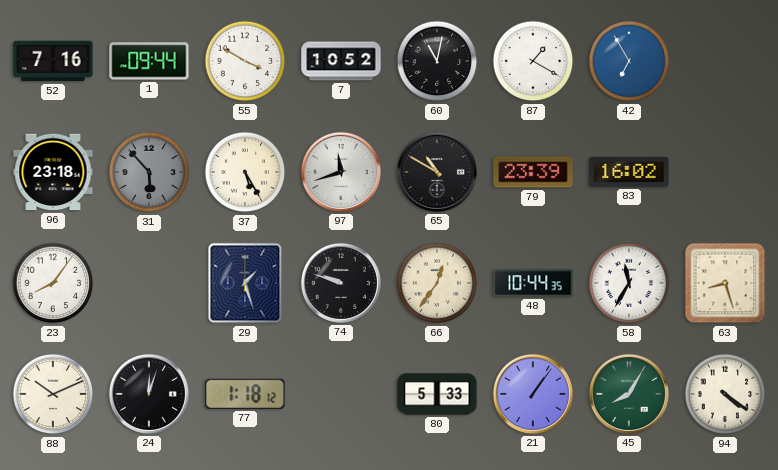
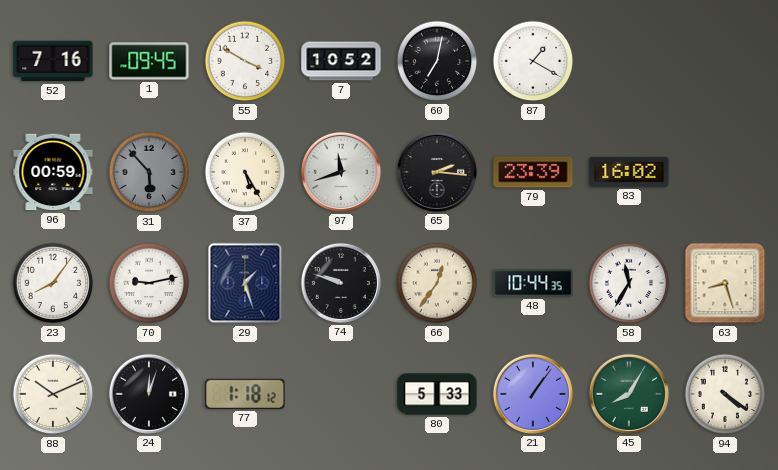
1: 09:44 -> 09:45 (149, 61)
60: 11:02 -> 7:02 (437, 61)
42: 6:55 -> none (629, 61)
96: 23:18 -> 00:59 (53, 172)
65: 10:50 -> 2:16 (437, 172)
70: none -> 9:13 (149, 283)
